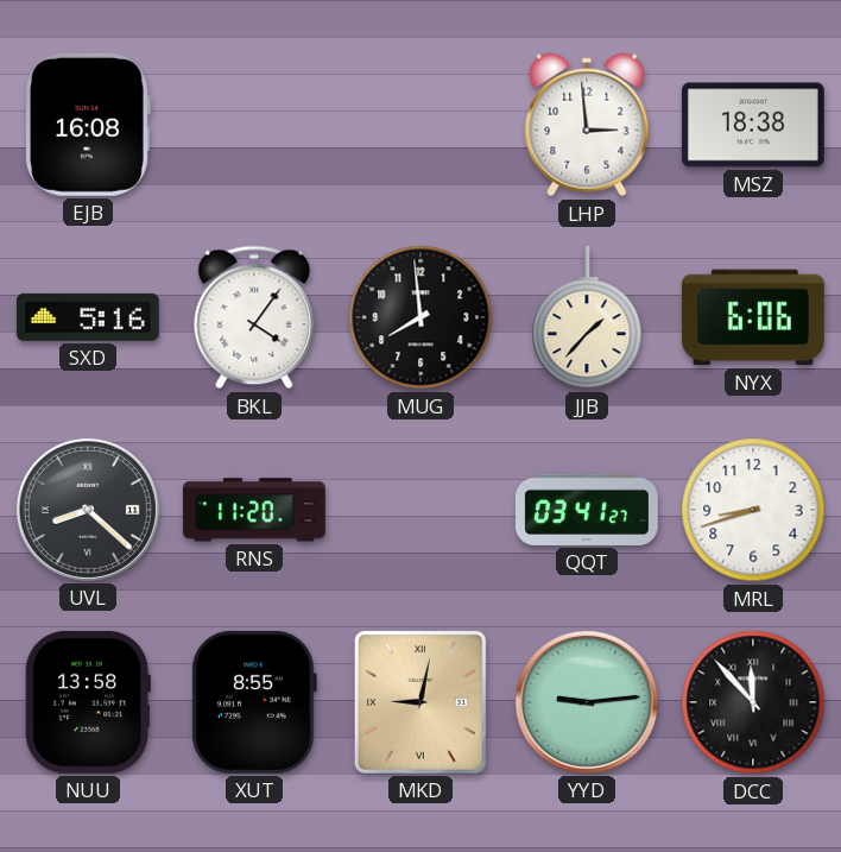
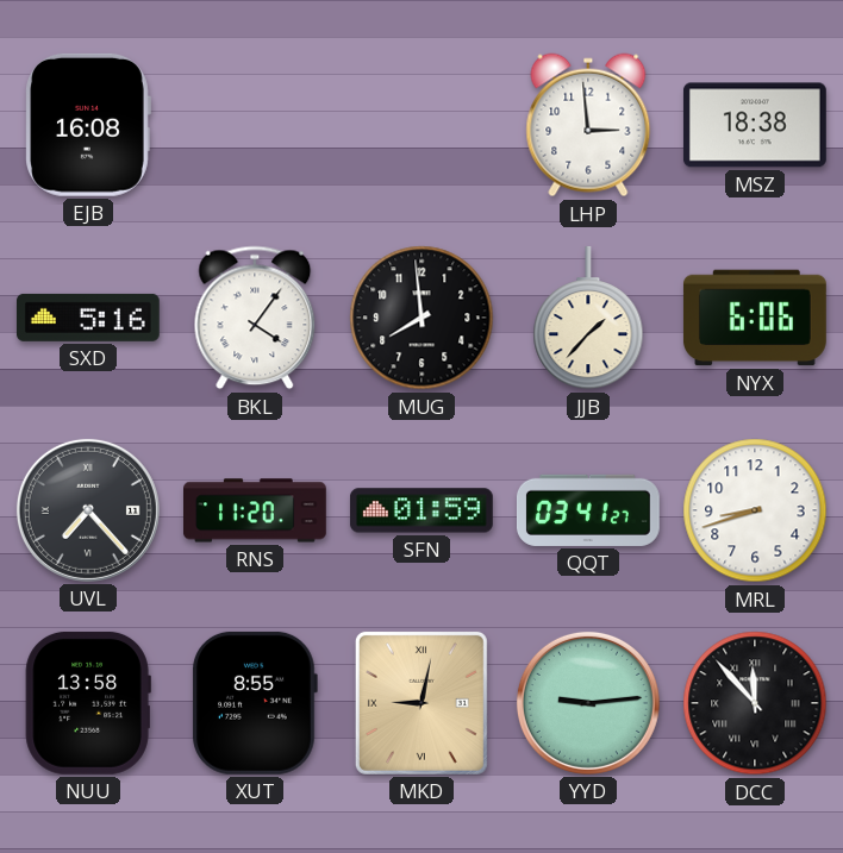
UVL: 8:22 -> 7:23 (88, 510)
SFN: none -> 01:59 (421, 510)
